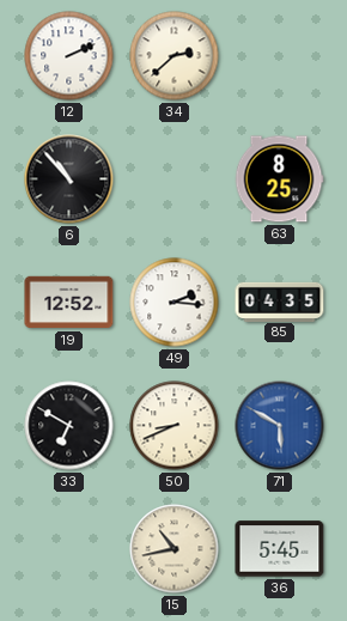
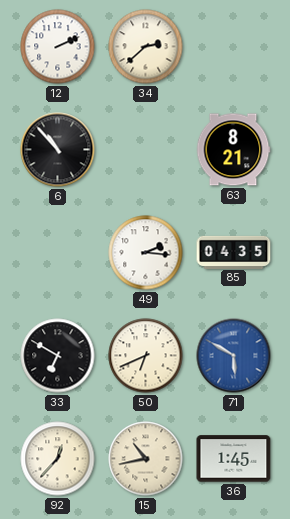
63: 8:25 -> 8:21 (233, 150)
19: 12:52 -> none (69, 303)
50: 8:41 -> 6:41 (146, 356)
92: none -> 12:37 (58, 459)
36: 5:45 -> 1:45 (234, 459)
